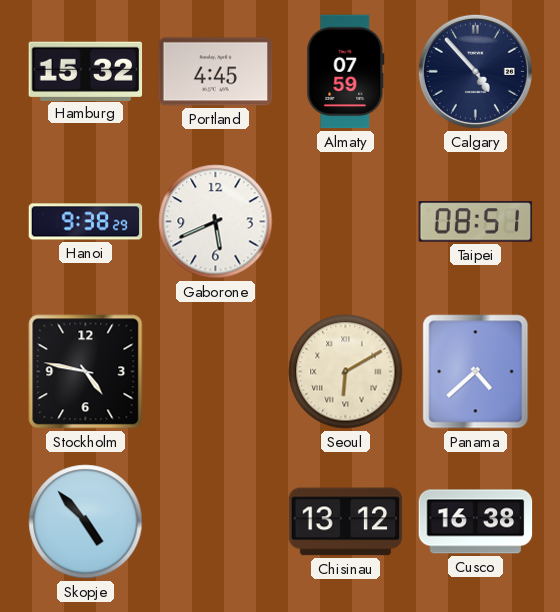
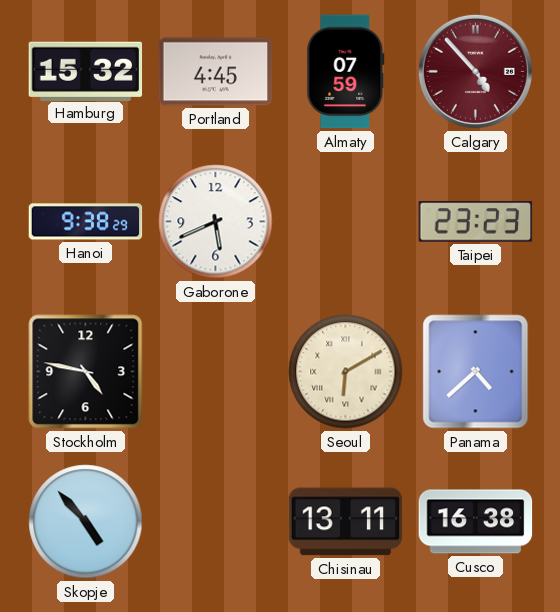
Calgary dial: navy -> burgundy (475, 71)
Taipei: 08:51 -> 23:23 (476, 222)
Chisinau: 13:12 -> 13:11 (346, 522)
